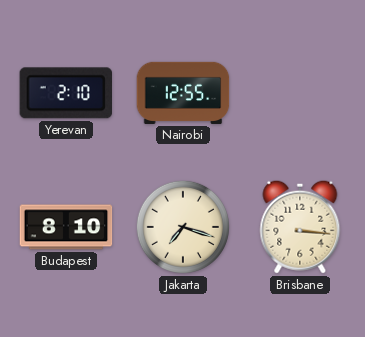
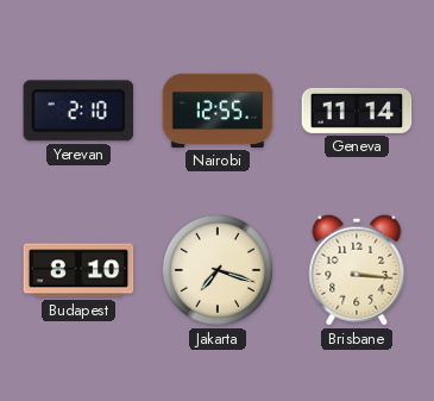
Geneva: none -> 11:14 (357, 111)
